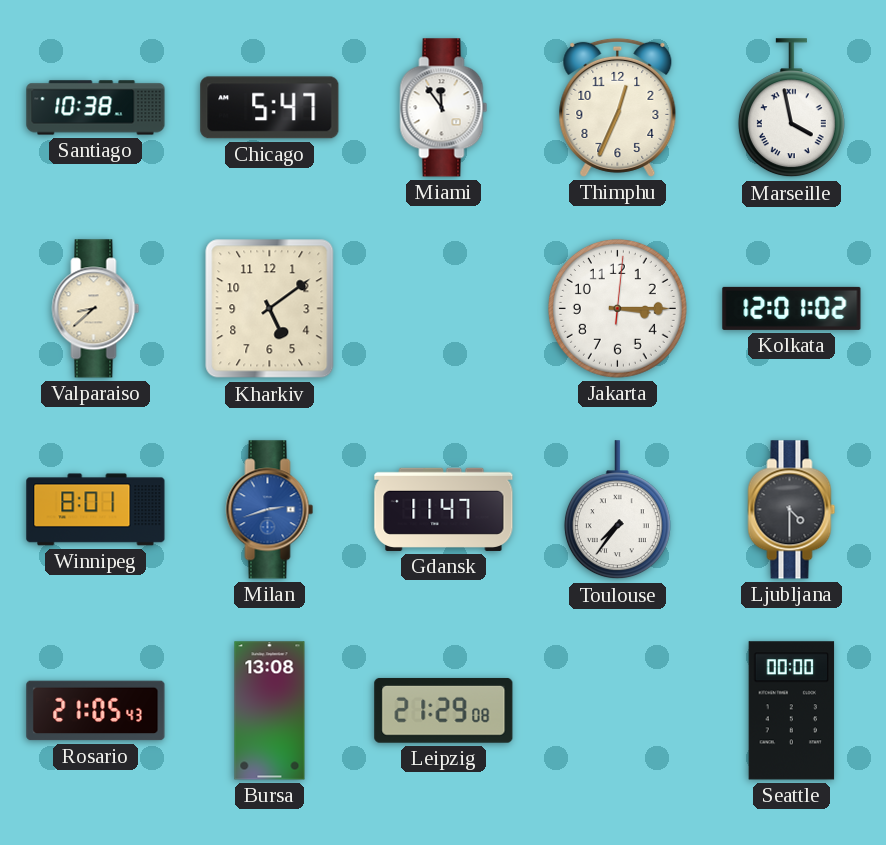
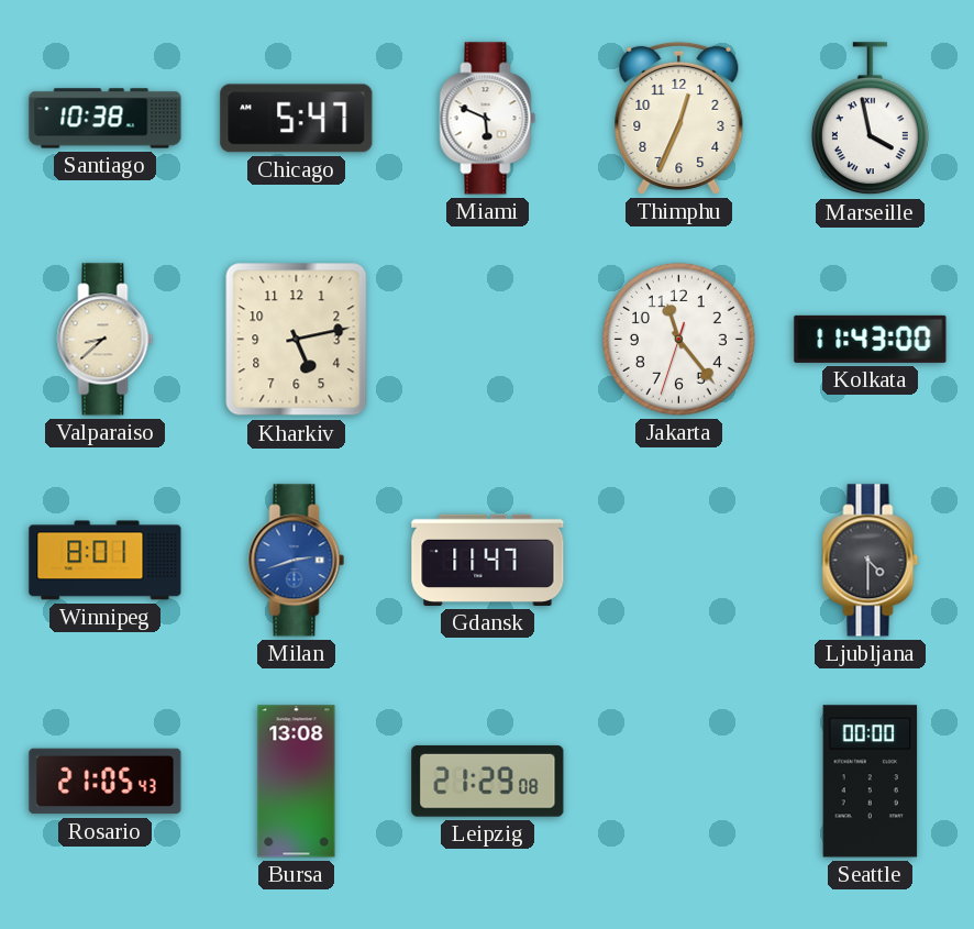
Miami: 11:54 -> 5:49 (488, 119)
Kharkiv: 5:09 -> 5:13 (297, 340)
Jakarta: 3:15 -> 11:23 (678, 339)
Kolkata: 12:01 -> 11:43 (871, 339)
Toulouse: 7:36 -> none (617, 510)
